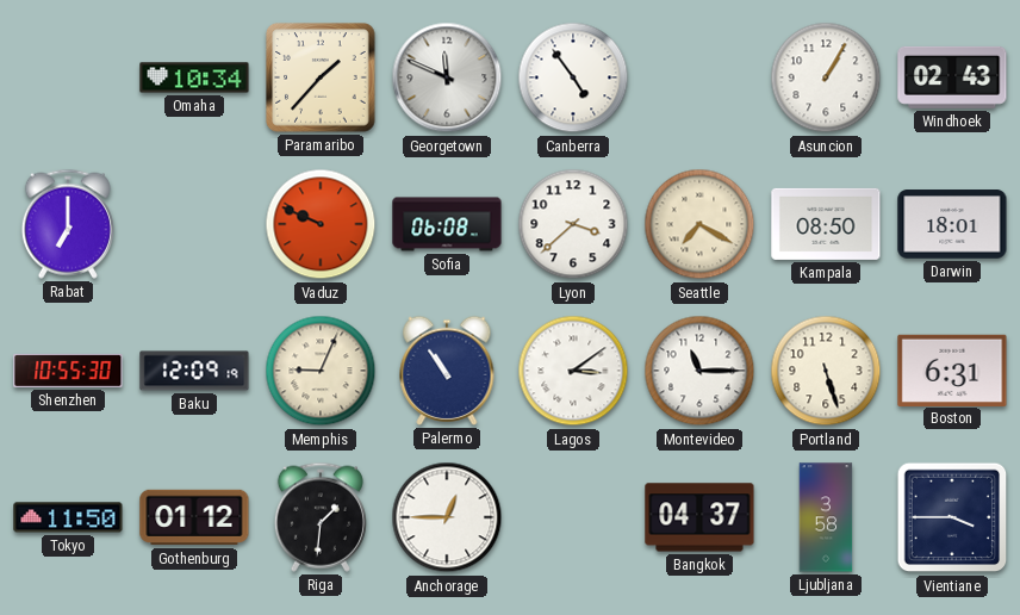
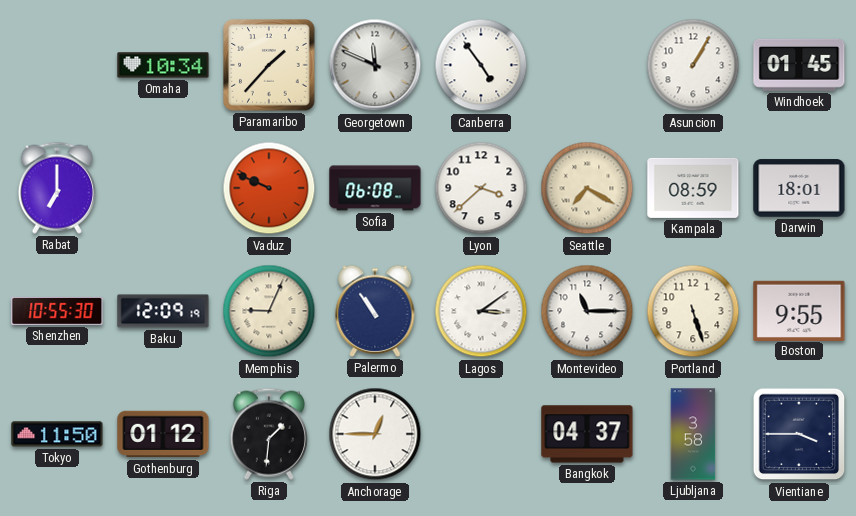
Windhoek: 02:43 -> 01:45 (799, 65)
Kampala: 08:50 -> 08:59 (693, 188)
Boston: 6:31 -> 9:55 (799, 310)
